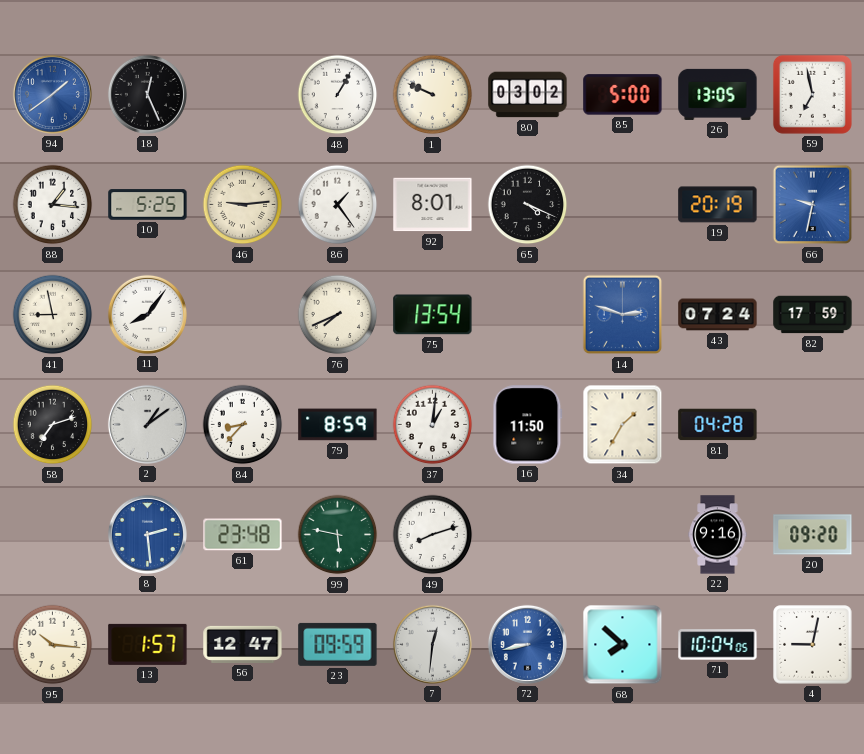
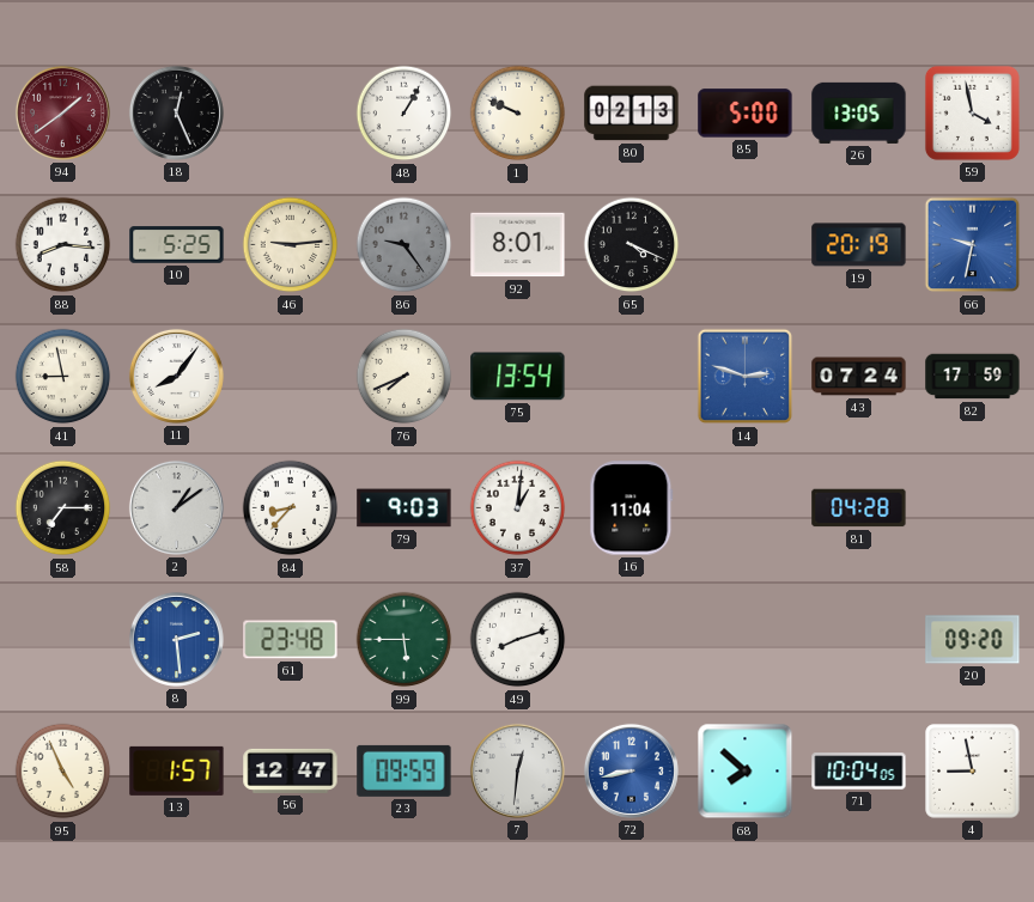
94 dial: blue -> burgundy (62, 112)
80: 03:02 -> 02:13 (632, 114)
59: 6:58 -> 3:58 (972, 112)
88: 1:16 -> 8:16 (63, 245)
86: 1:24 -> 9:24 (405, 245)
86 dial: white -> grey (405, 245)
58: 7:12 -> 7:15 (63, 508)
79: 8:59 -> 9:03 (405, 508)
16: 11:50 -> 11:04 (632, 508)
34: 1:35 -> none (623, 425)
99: 5:47 -> 5:45 (405, 640)
22: 9:16 -> none (718, 535)
95: 10:16 -> 4:56 (63, 772)
4: 9:02 -> 8:58 (973, 772)
